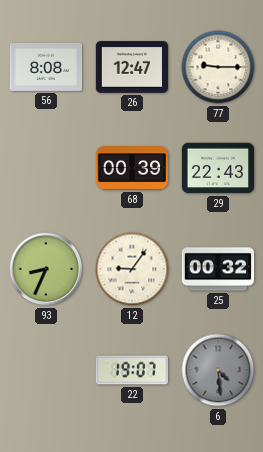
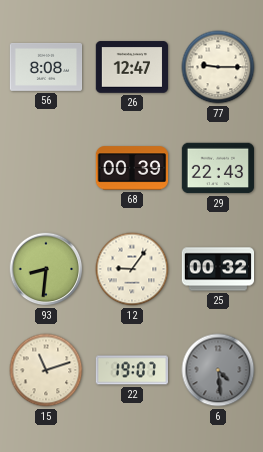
93: 8:34 -> 8:31 (46, 269)
15: none -> 11:12 (46, 370)
